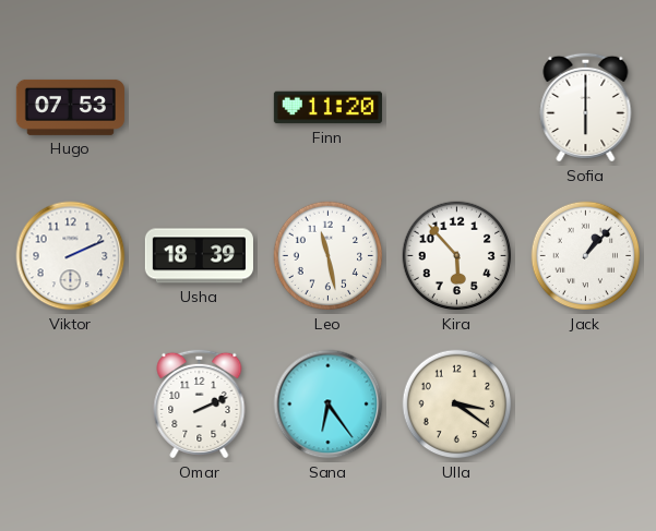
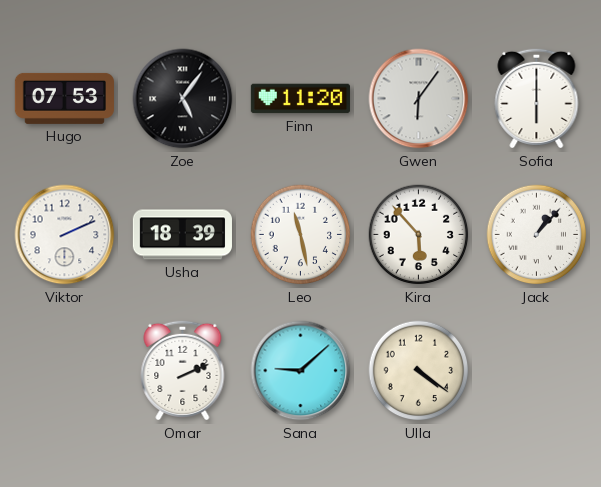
Zoe: none -> 5:06 (183, 99)
Gwen: none -> 6:06 (419, 99)
Sana: 6:24 -> 9:08 (301, 371)
Ulla: 3:21 -> 4:21 (419, 371)
